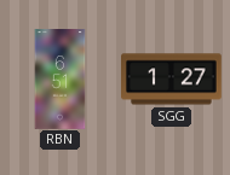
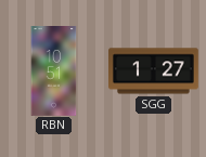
RBN: 6:51 -> 10:51 (54, 71)
